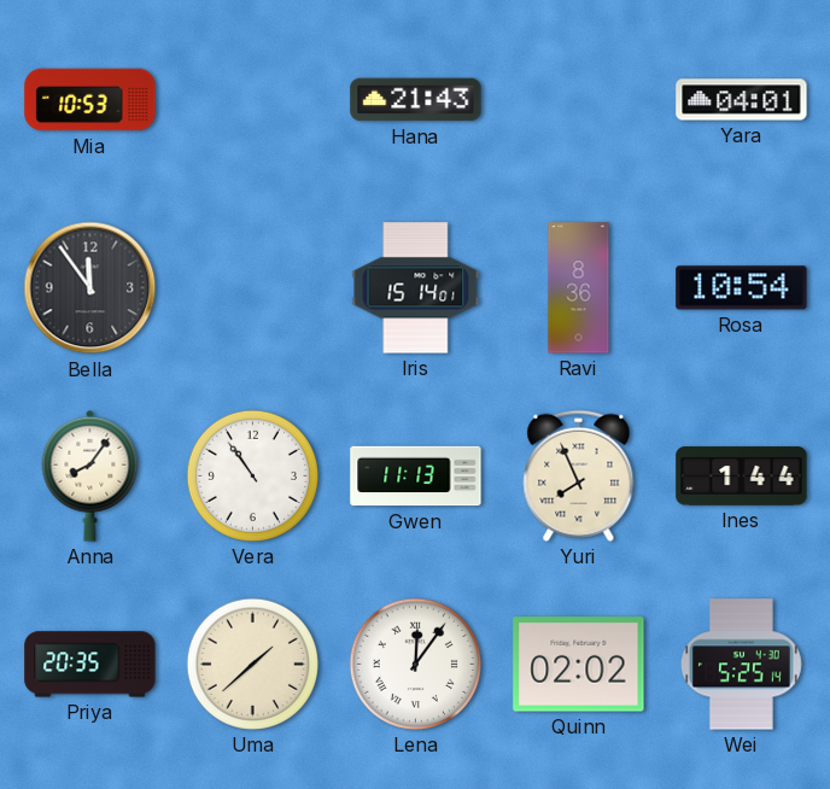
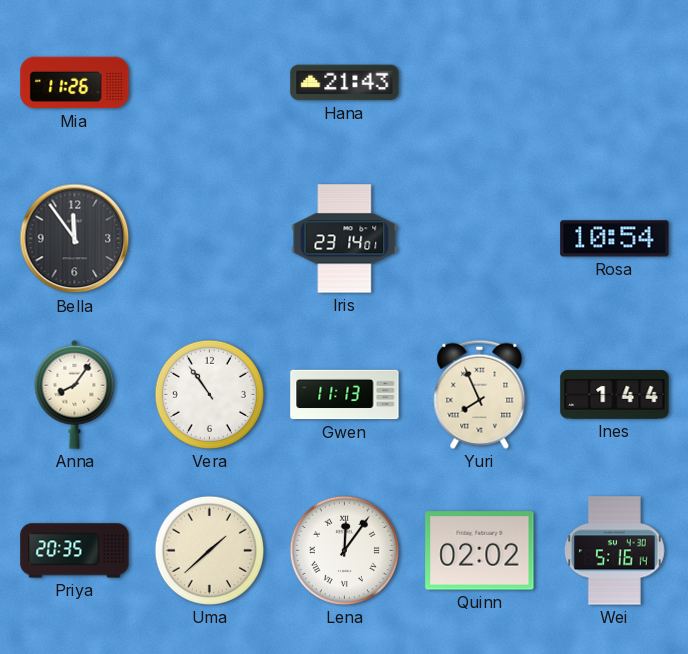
Mia: 10:53 -> 11:26 (75, 83)
Yara: 04:01 -> none (742, 100)
Iris: 15:14 -> 23:14 (345, 239)
Ravi: 8:36 -> none (579, 288)
Wei: 5:25 -> 5:16 (615, 551)
